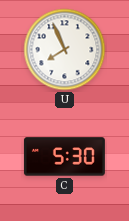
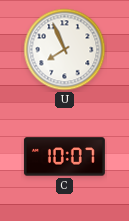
C: 5:30 -> 10:07 (64, 157)
